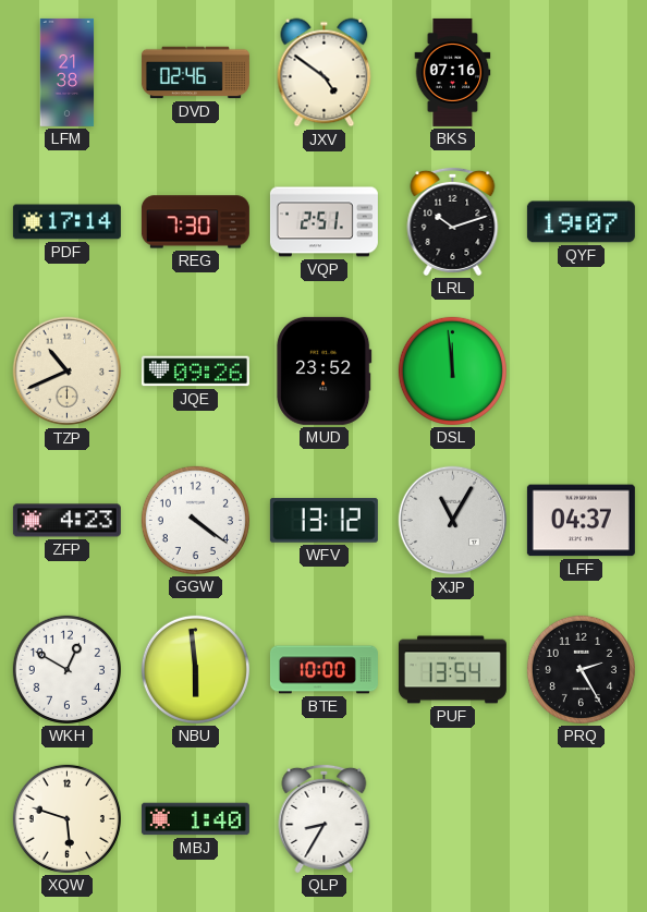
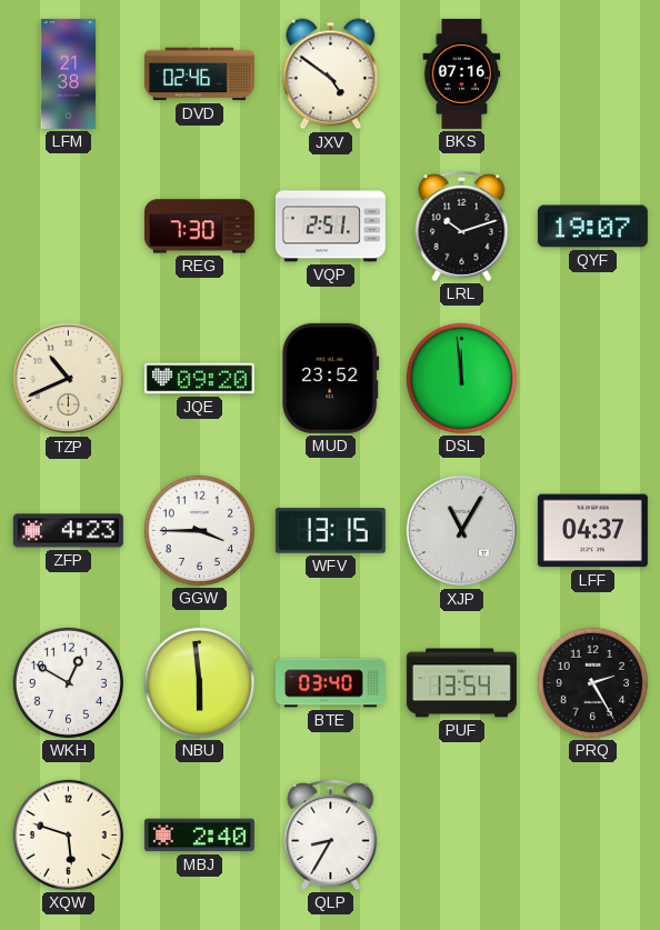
PDF: 17:14 -> none (66, 222)
JQE: 09:26 -> 09:20 (199, 379)
GGW: 4:21 -> 3:45 (199, 530)
WFV: 13:12 -> 13:15 (330, 531)
BTE: 10:00 -> 03:40 (330, 683)
MBJ: 1:40 -> 2:40 (199, 836)
